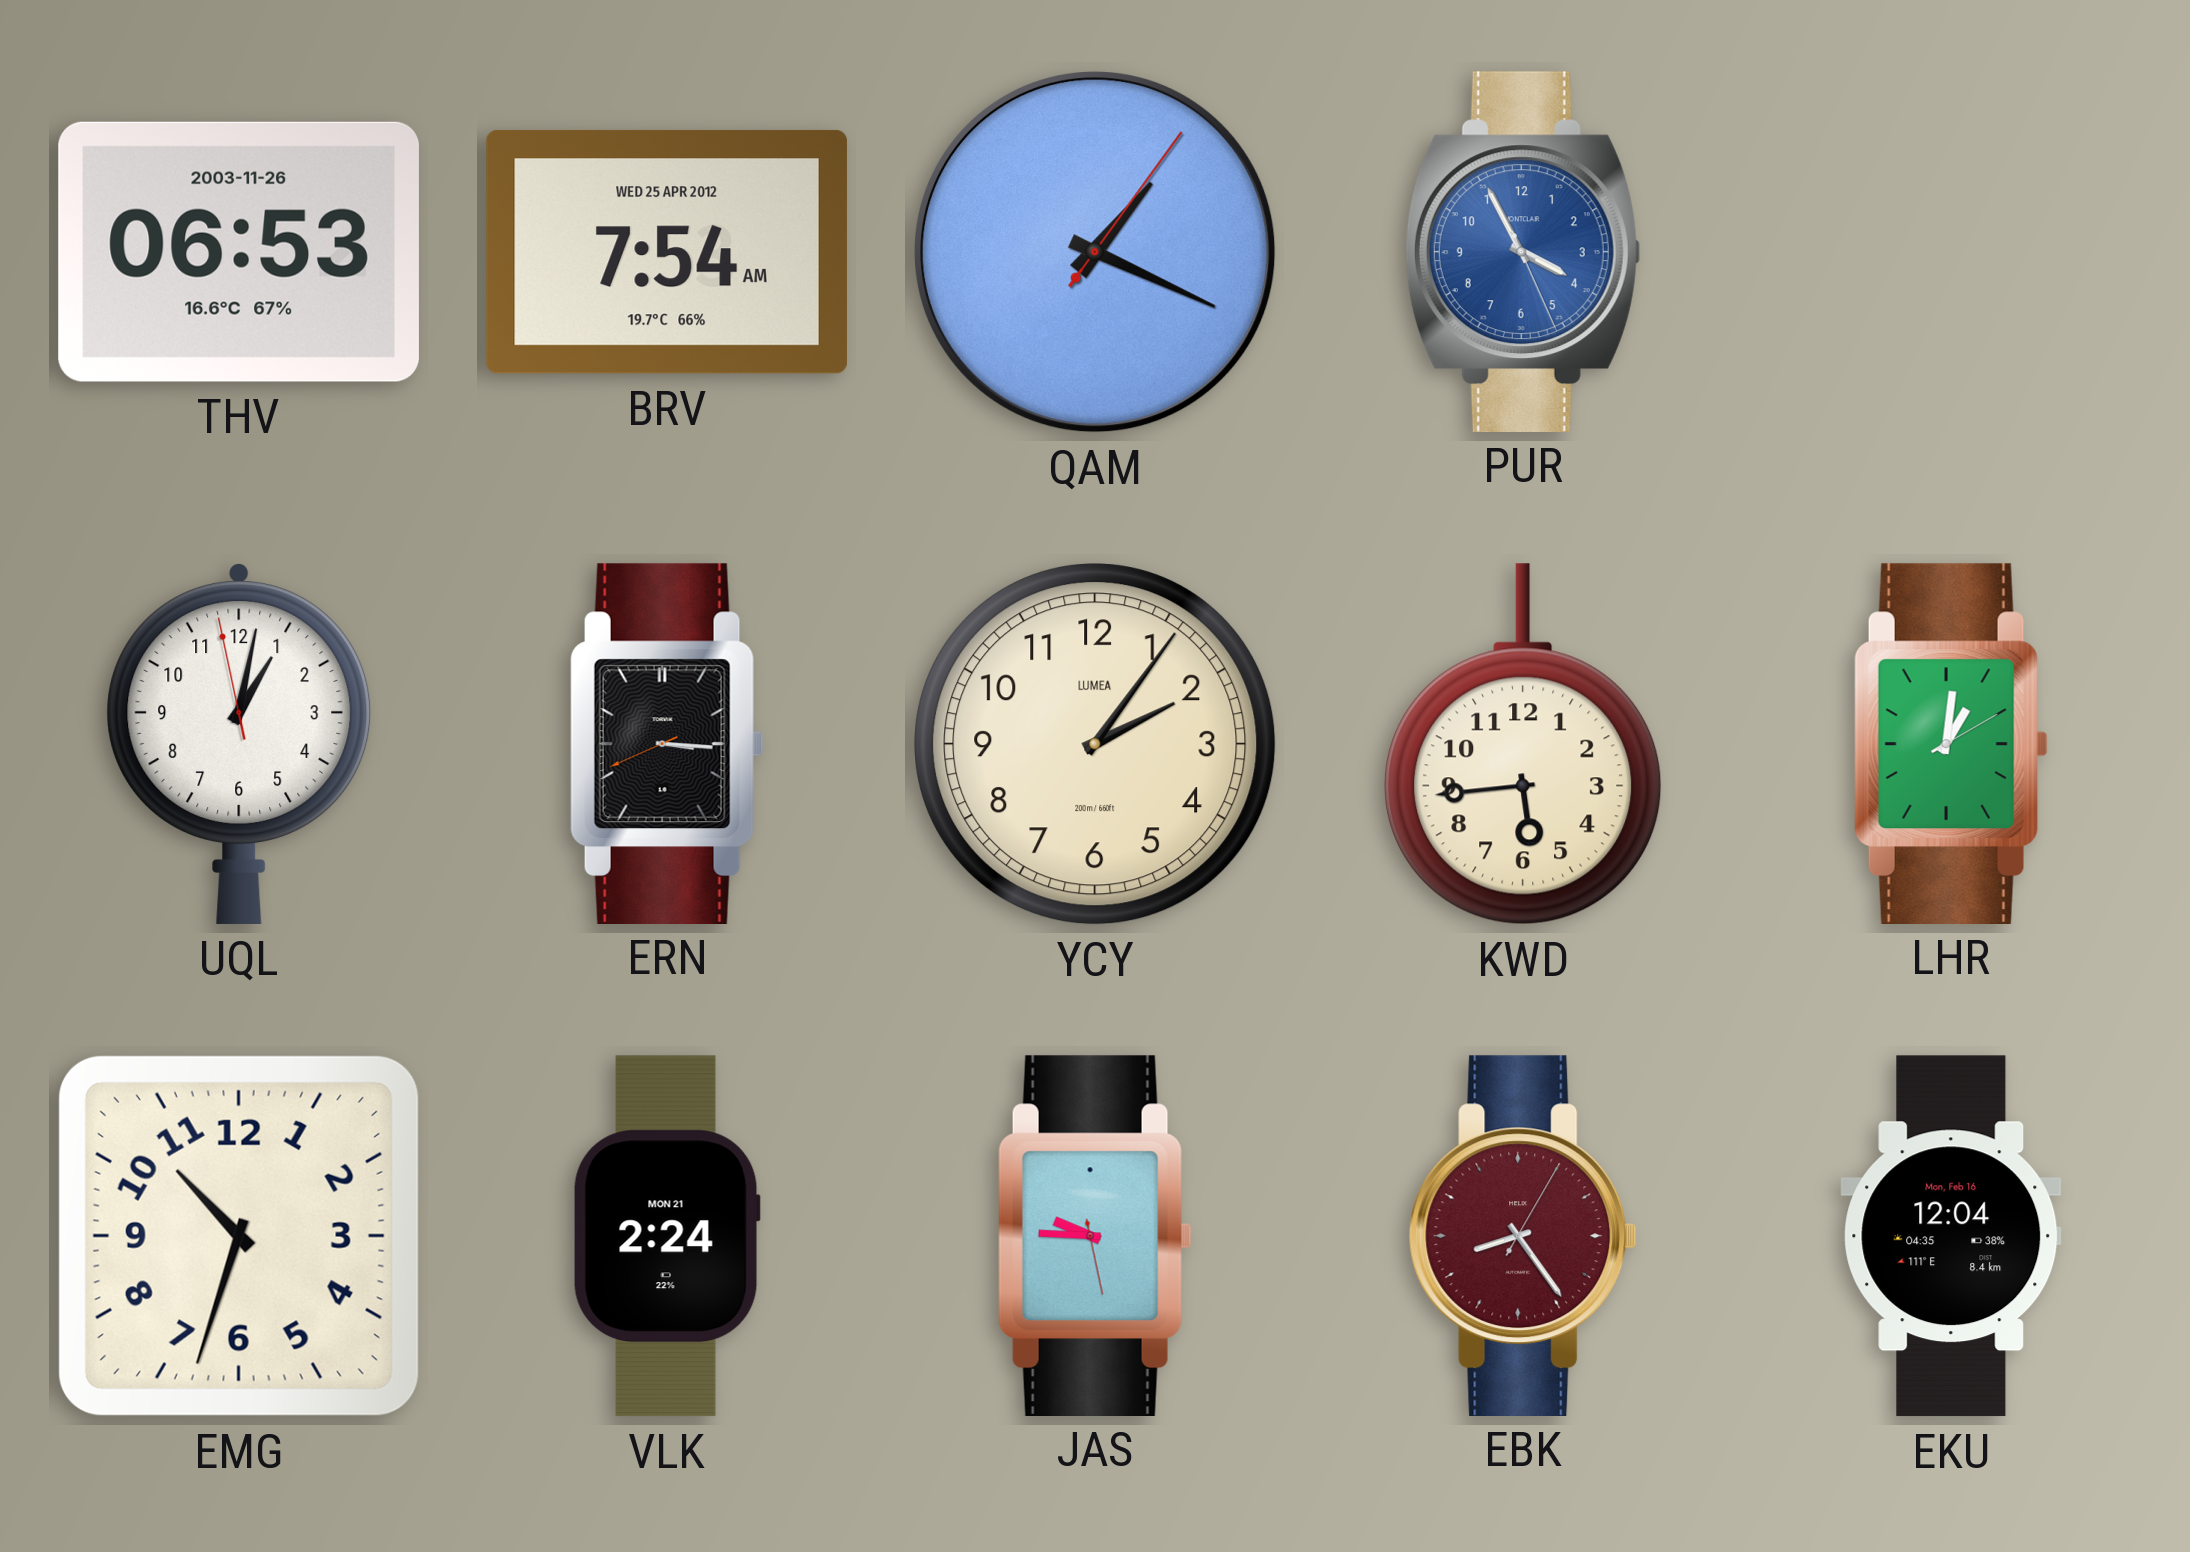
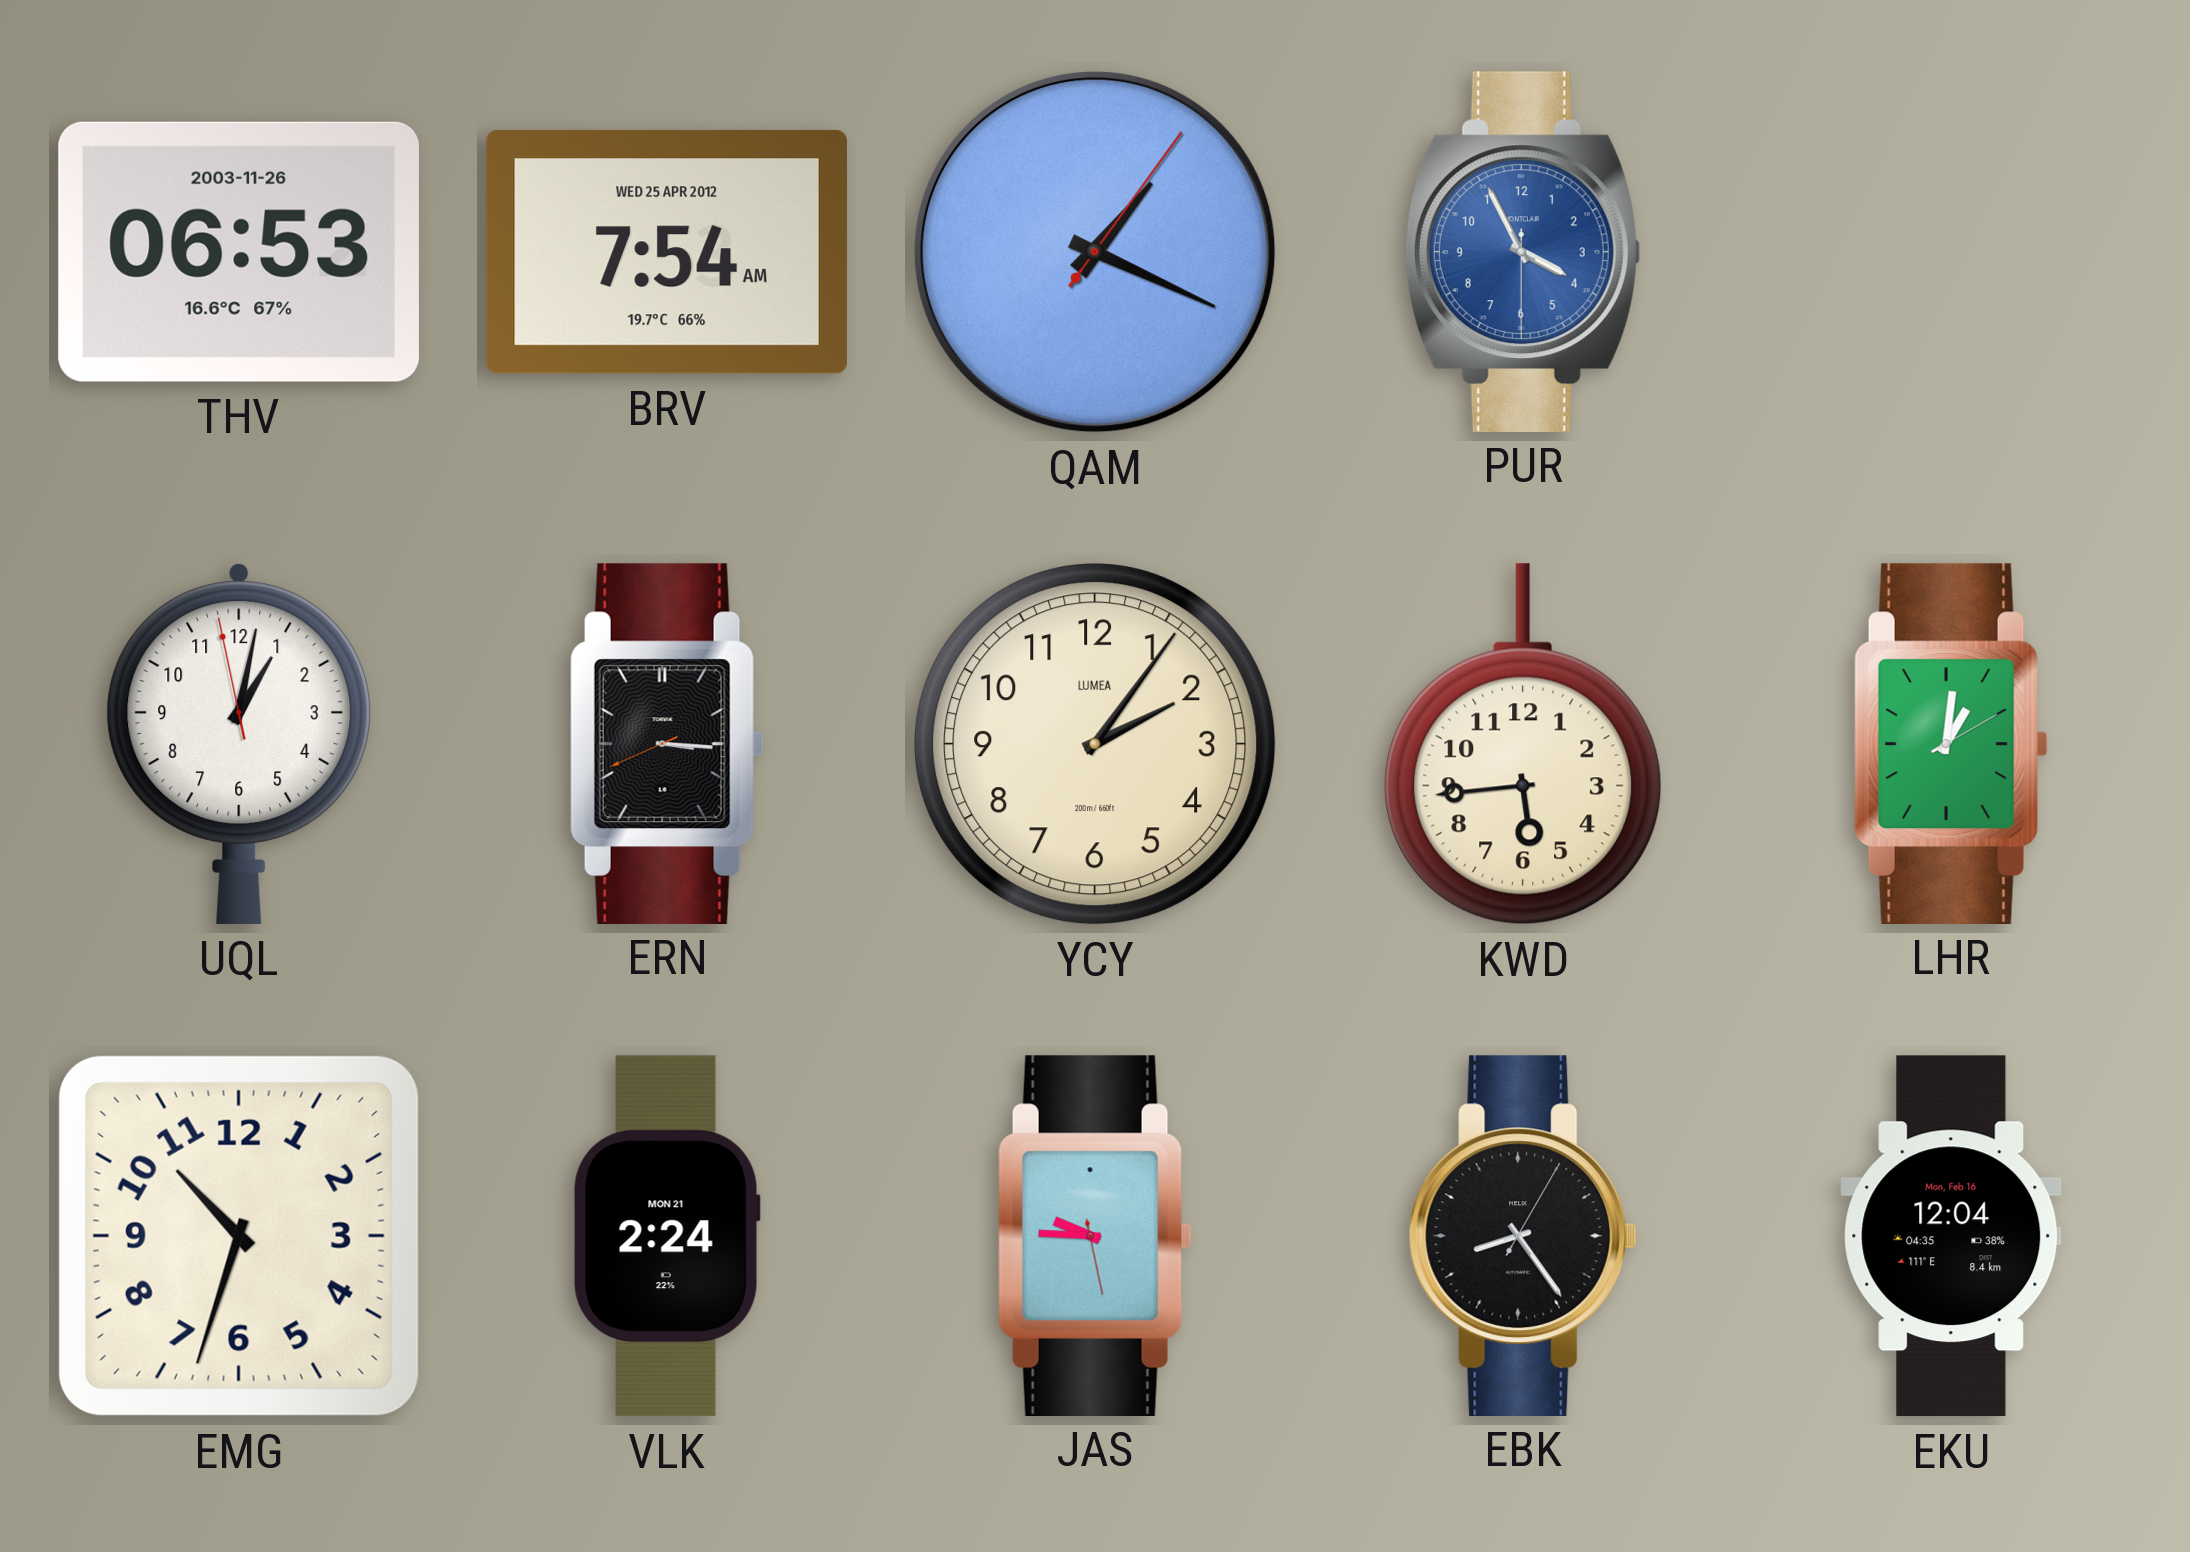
PUR: 3:55:26 -> 3:55:30 (1522, 251)
EBK dial: burgundy -> black (1523, 1235)
